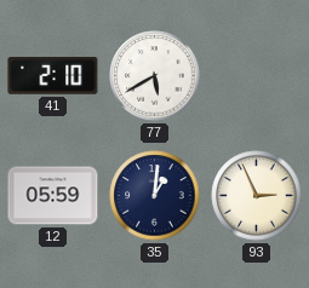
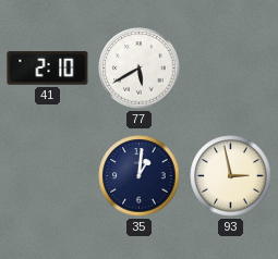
12: 05:59 -> none (53, 196)
93: 2:56 -> 2:58 (231, 176)
